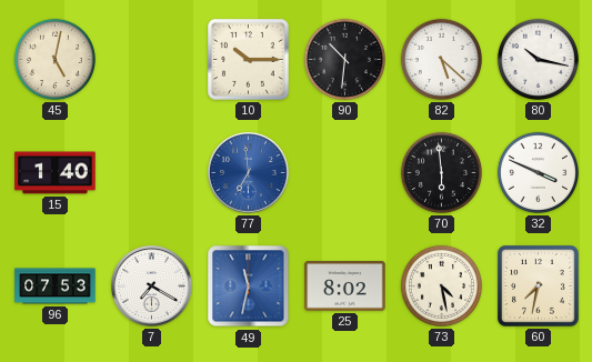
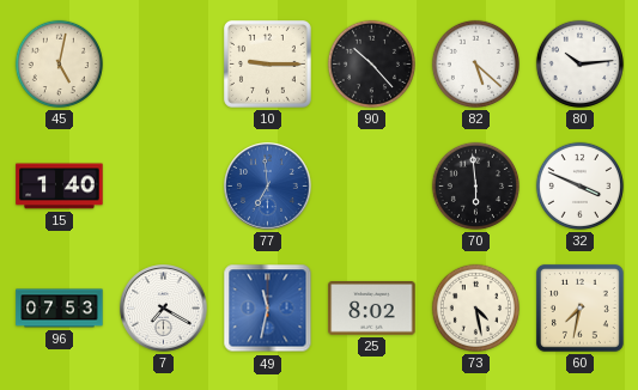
10: 10:15 -> 9:15 (267, 63)
90: 10:31 -> 10:23 (371, 63)
80: 10:17 -> 10:14 (579, 63)
